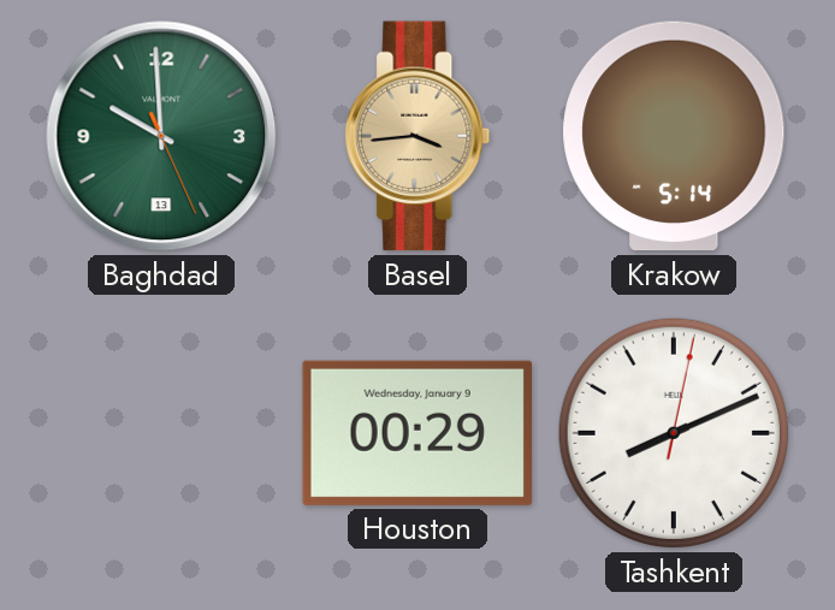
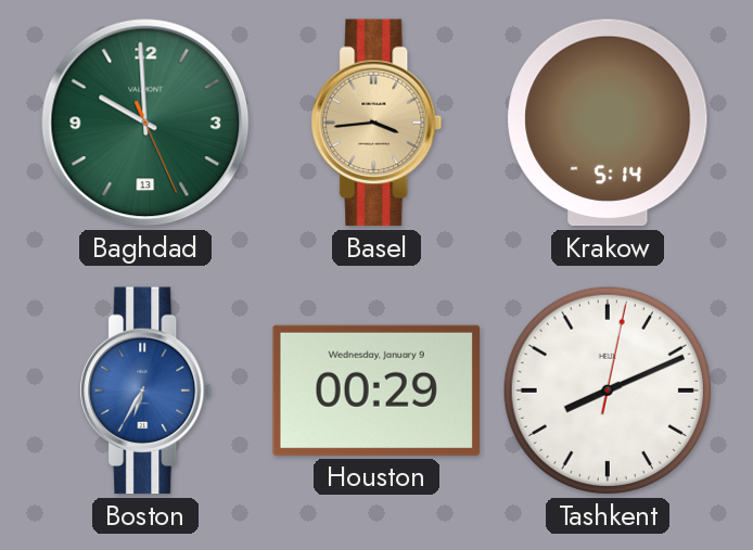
Boston: none -> 6:35 (145, 391)
